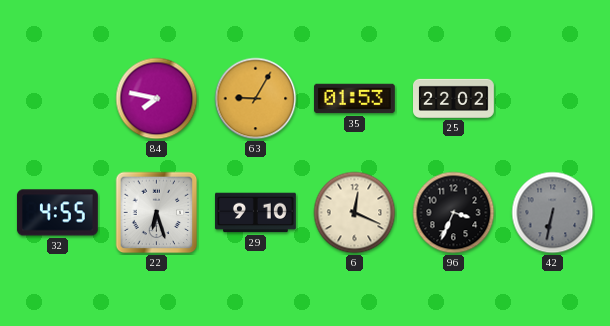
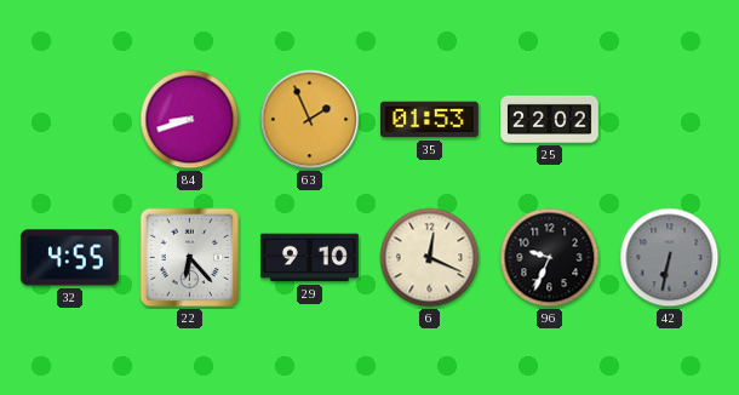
84: 7:47 -> 8:42 (190, 120)
63: 9:05 -> 1:56 (310, 120)
22: 6:27 -> 6:23 (190, 258)
96: 3:34 -> 9:34 (550, 258)
